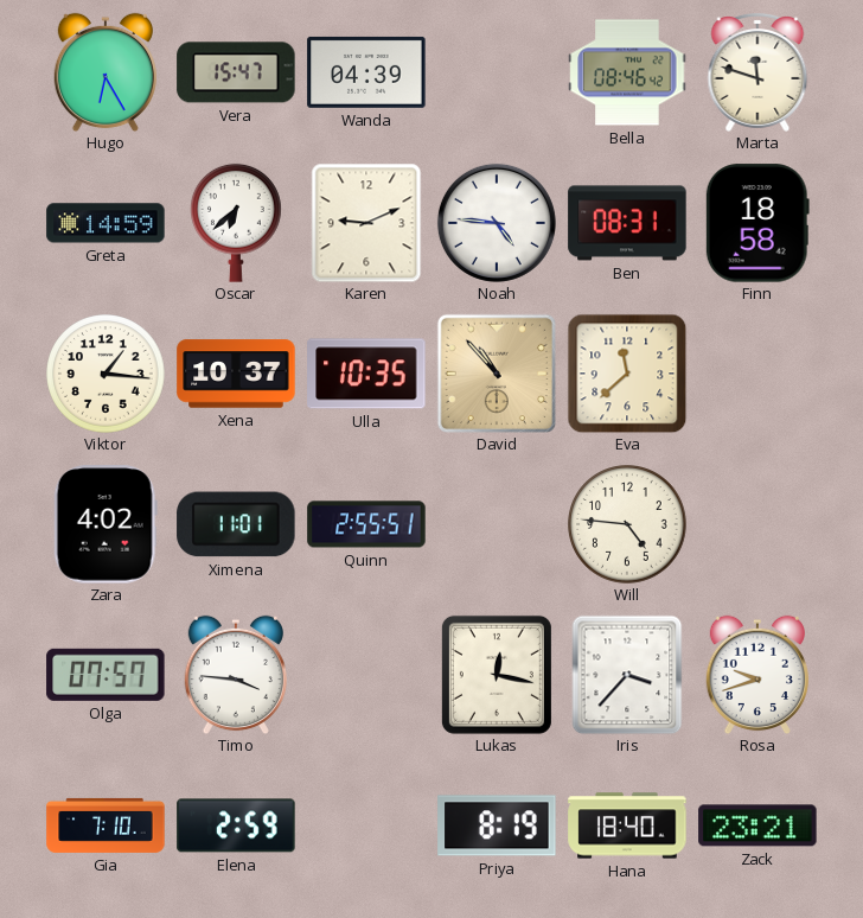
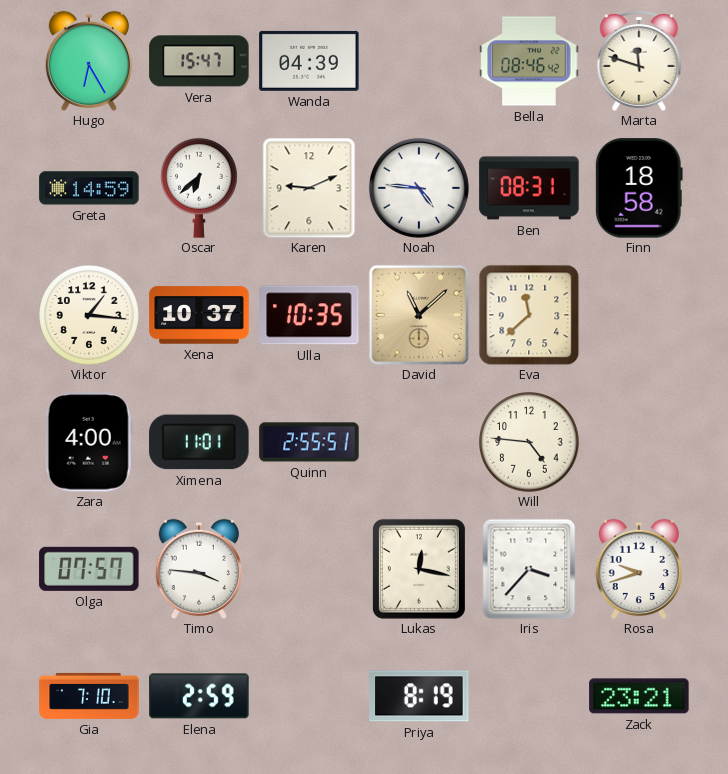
David: 10:53 -> 11:08 (419, 315)
Zara: 4:02 -> 4:00 (89, 442)
Hana: 18:40 -> none (627, 825)
